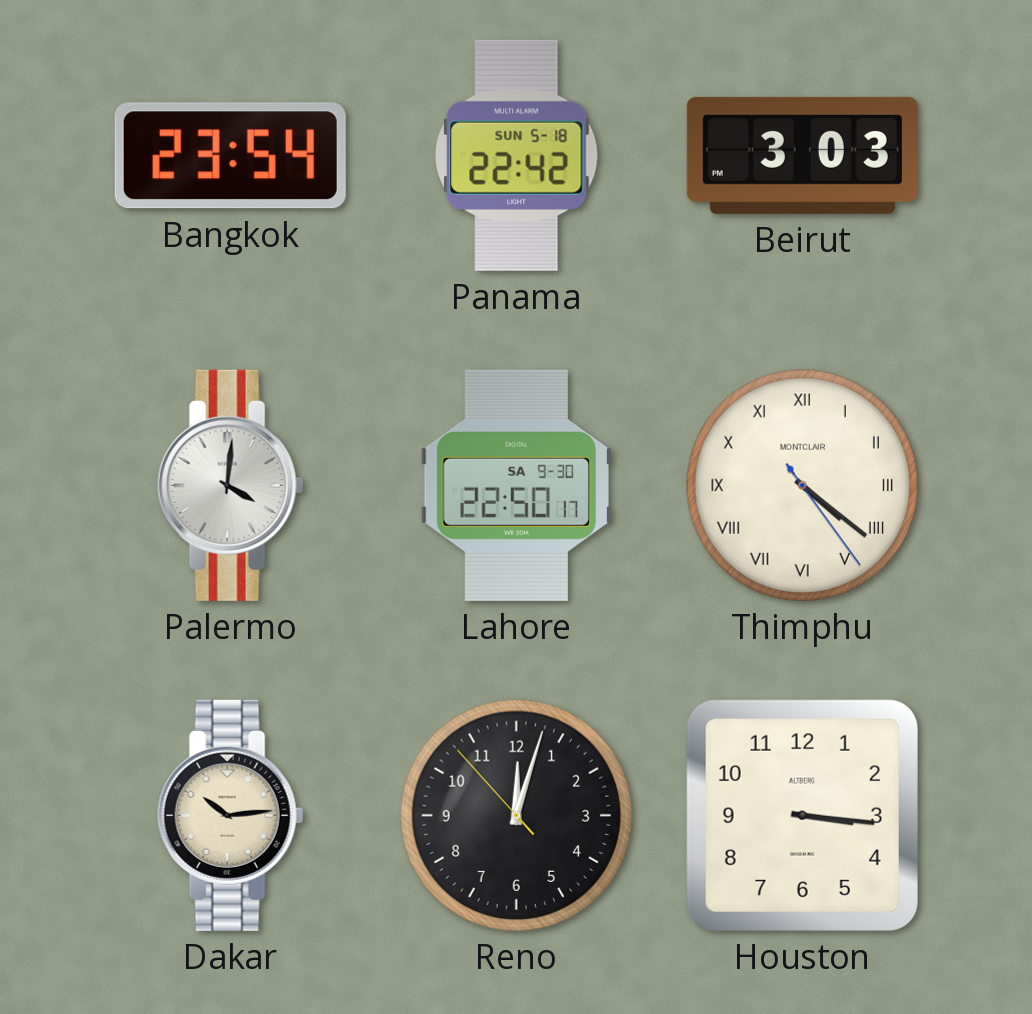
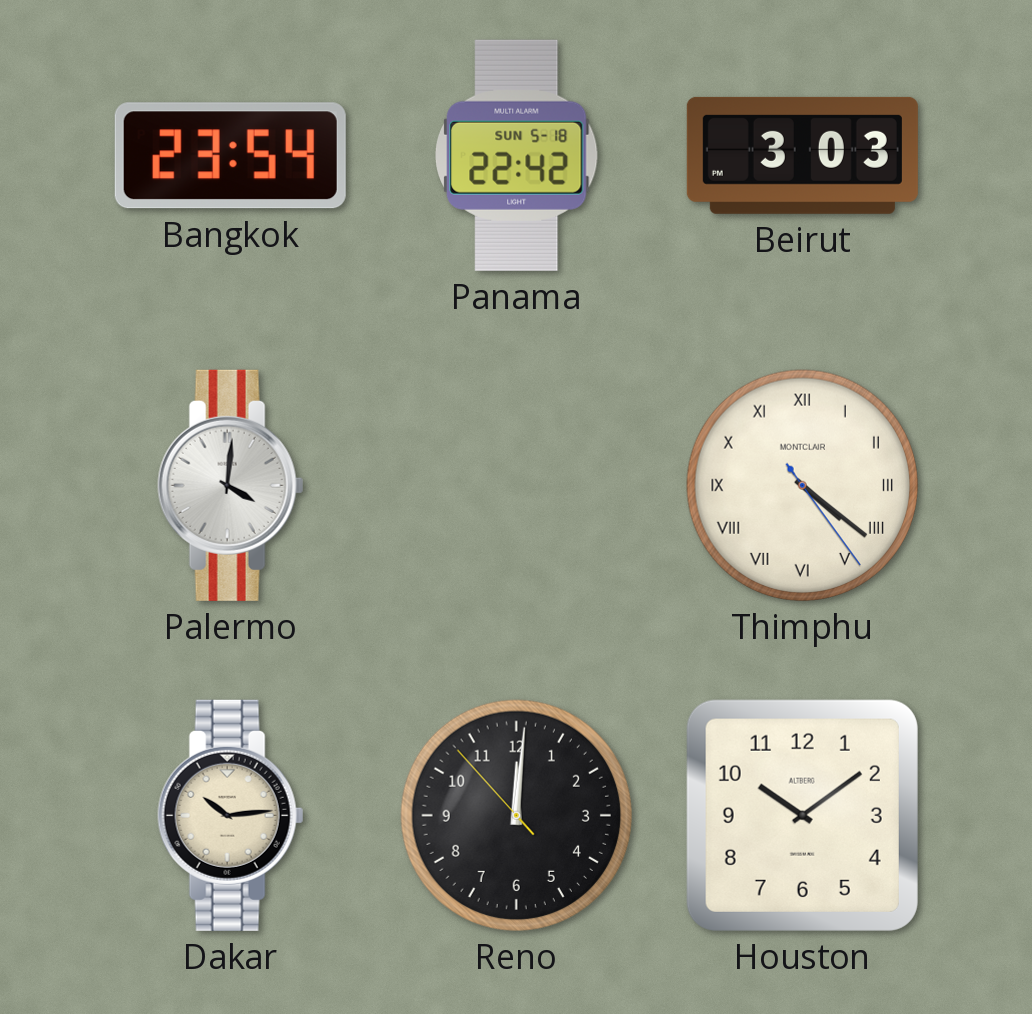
Lahore: 22:50 -> none (516, 485)
Reno: 12:02 -> 12:00 (516, 815)
Houston: 3:16 -> 10:09 (802, 815)
